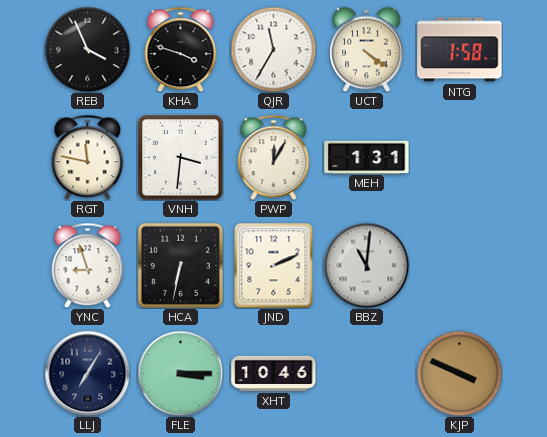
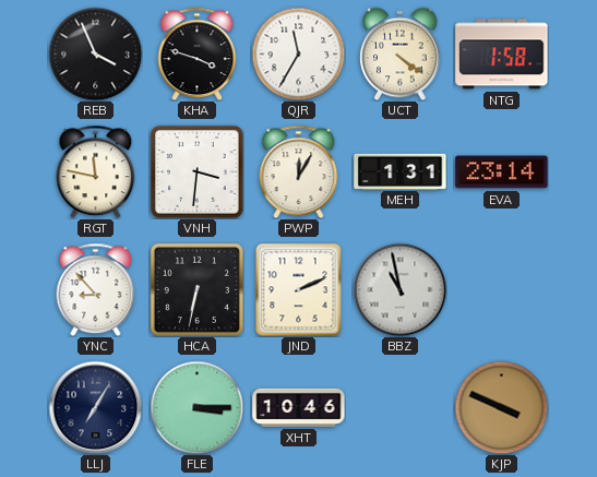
EVA: none -> 23:14 (502, 172)
YNC: 8:57 -> 8:53 (96, 289)
BBZ: 11:01 -> 10:58 (399, 289)
